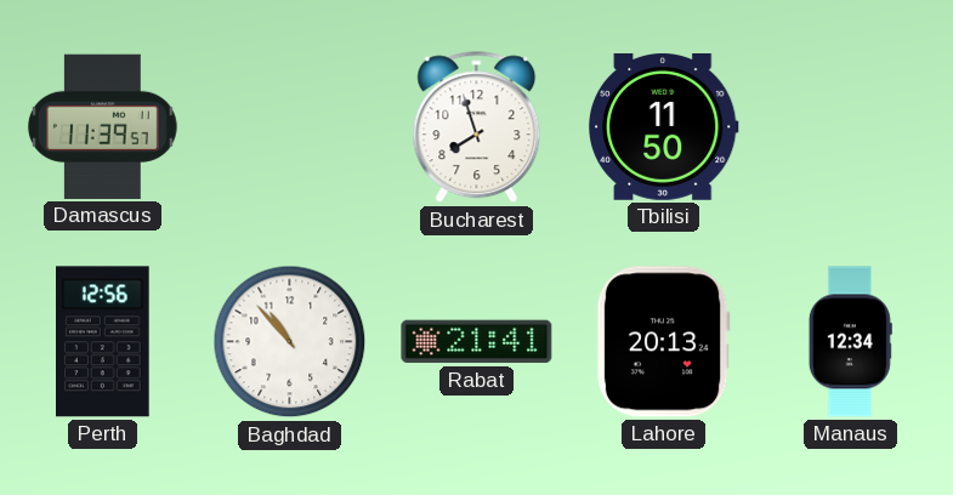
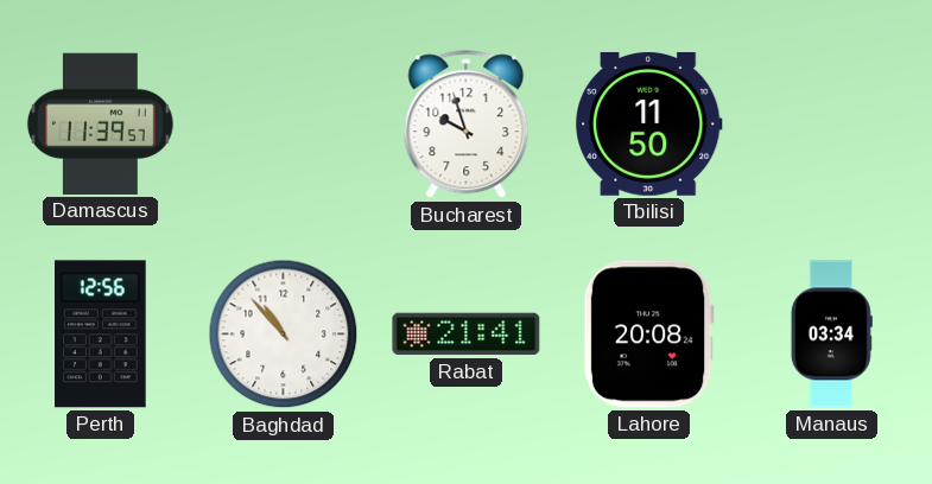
Bucharest: 7:57 -> 9:57 (467, 125)
Lahore: 20:13 -> 20:08 (648, 335)
Manaus: 12:34 -> 03:34 (831, 335)
